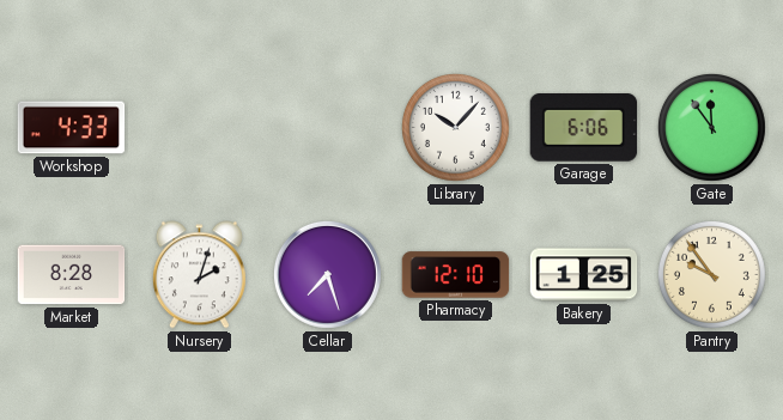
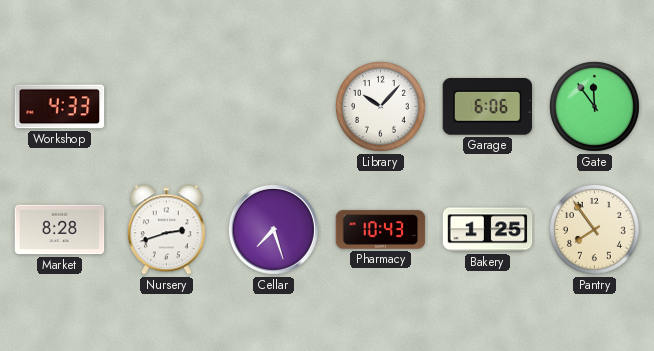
Nursery: 2:03 -> 2:42 (166, 230)
Pharmacy: 12:10 -> 10:43 (381, 230)
Pantry: 9:54 -> 7:54 (594, 229)
